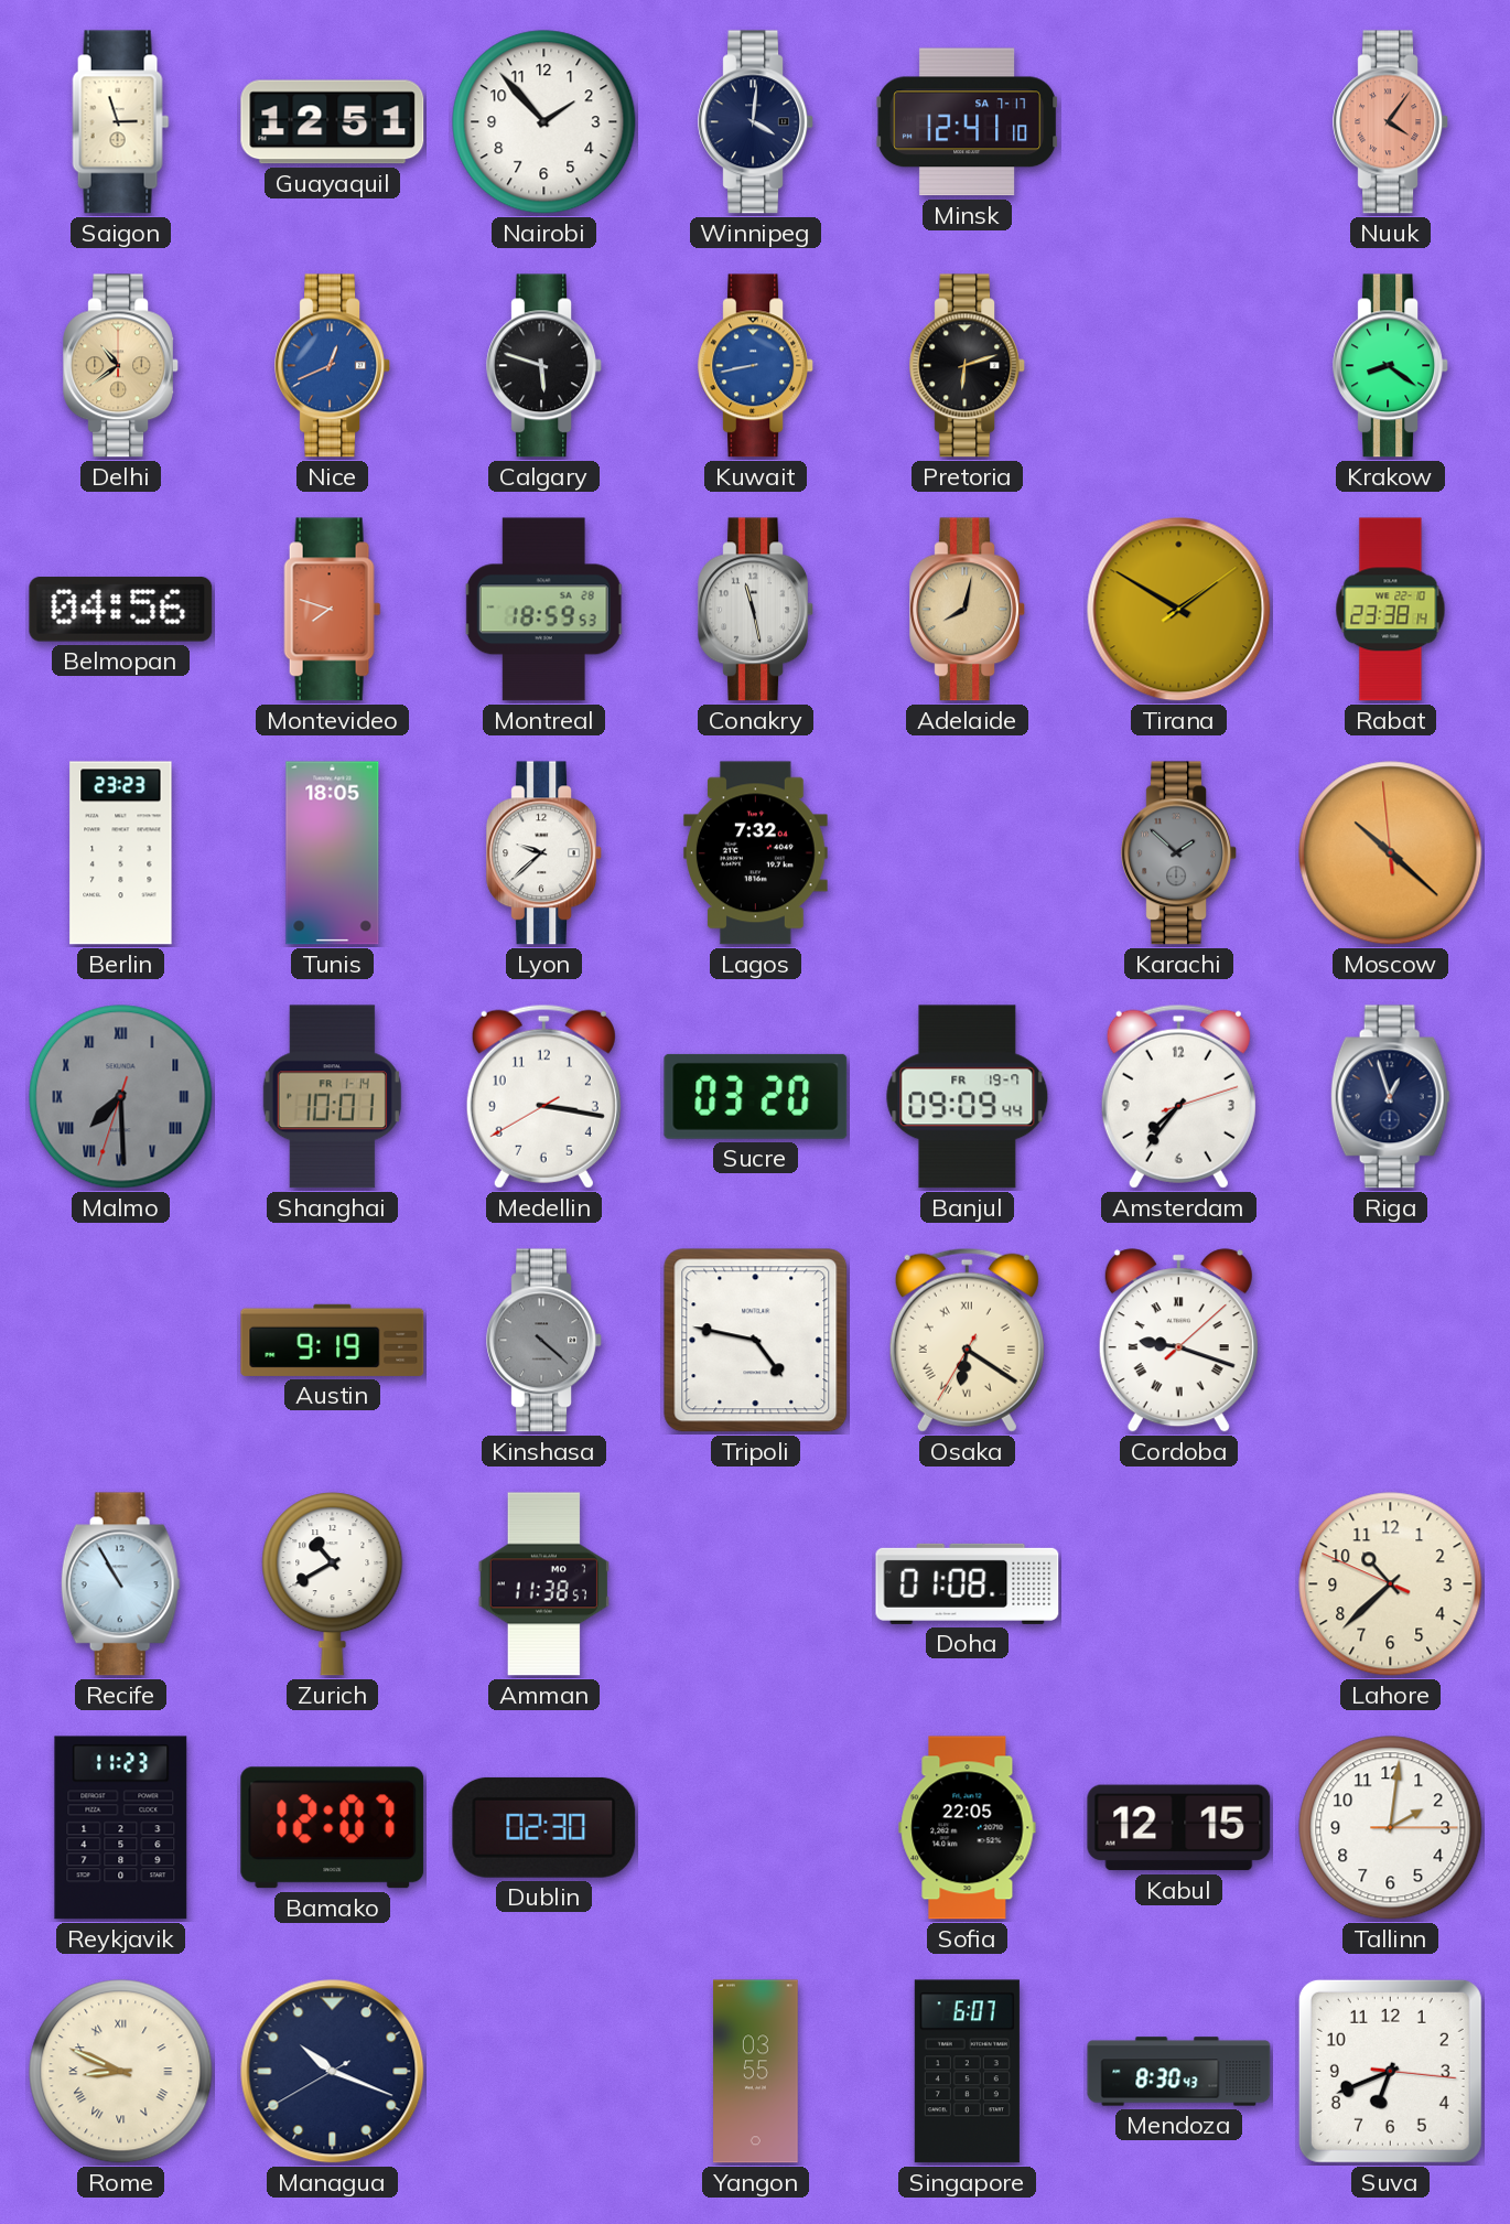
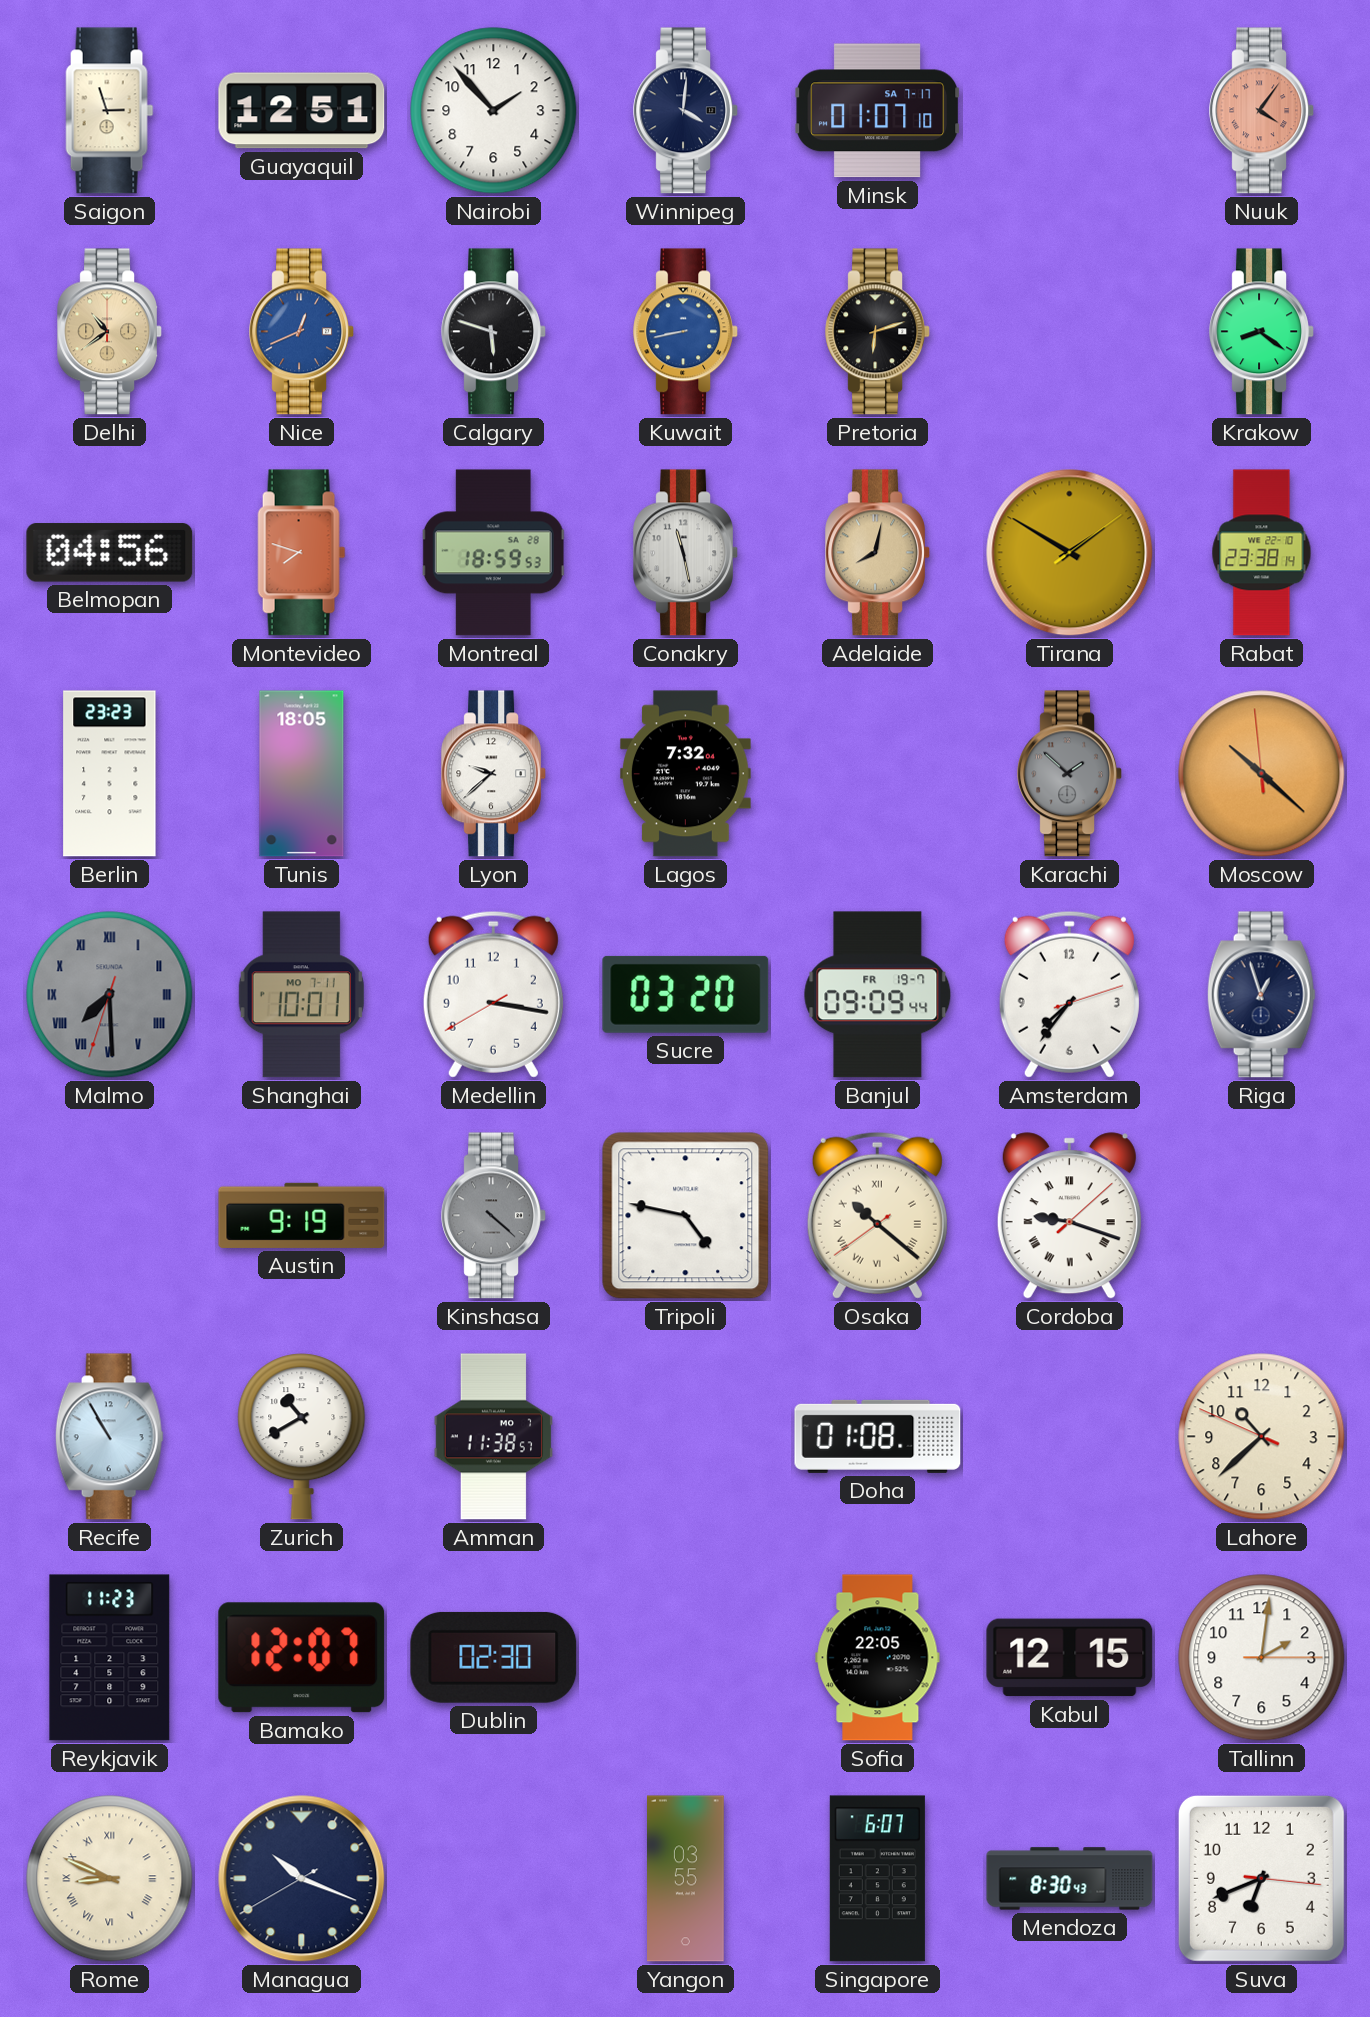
Minsk: 12:41 -> 01:07 (878, 111)
Shanghai date: FR 1-14 -> MO 7-11 (301, 995)
Osaka: 6:20 -> 10:21 (877, 1215)
